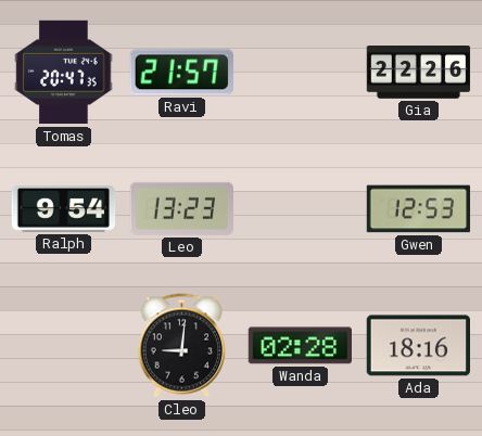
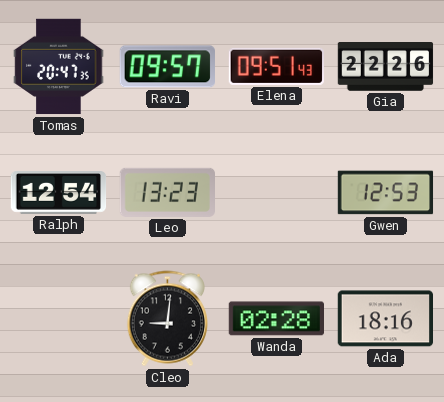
Ravi: 21:57 -> 09:57 (167, 67)
Elena: none -> 09:51 (276, 66)
Ralph: 9:54 -> 12:54 (59, 193)
